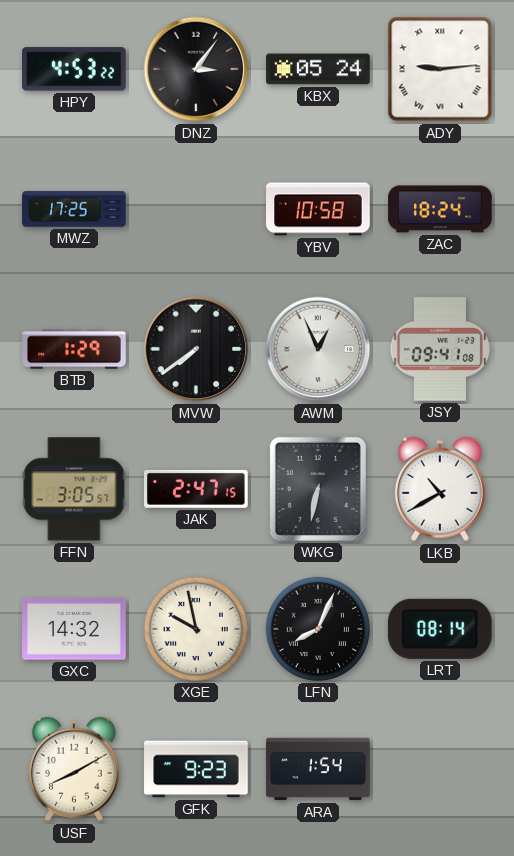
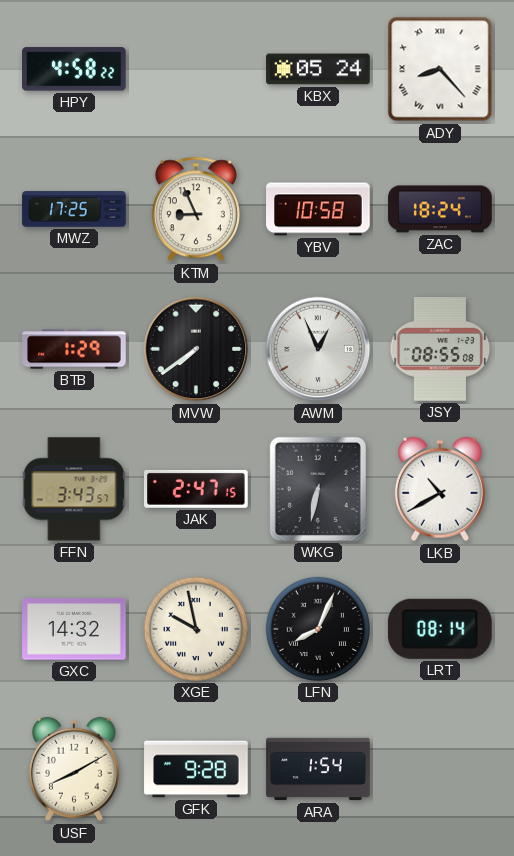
HPY: 4:53 -> 4:58 (75, 69)
DNZ: 3:06 -> none (196, 69)
ADY: 9:14 -> 8:23 (440, 69)
KTM: none -> 8:56 (196, 209)
JSY: 09:41 -> 08:55 (440, 349)
FFN: 3:05 -> 3:43 (74, 489)
GFK: 9:23 -> 9:28 (196, 769)
